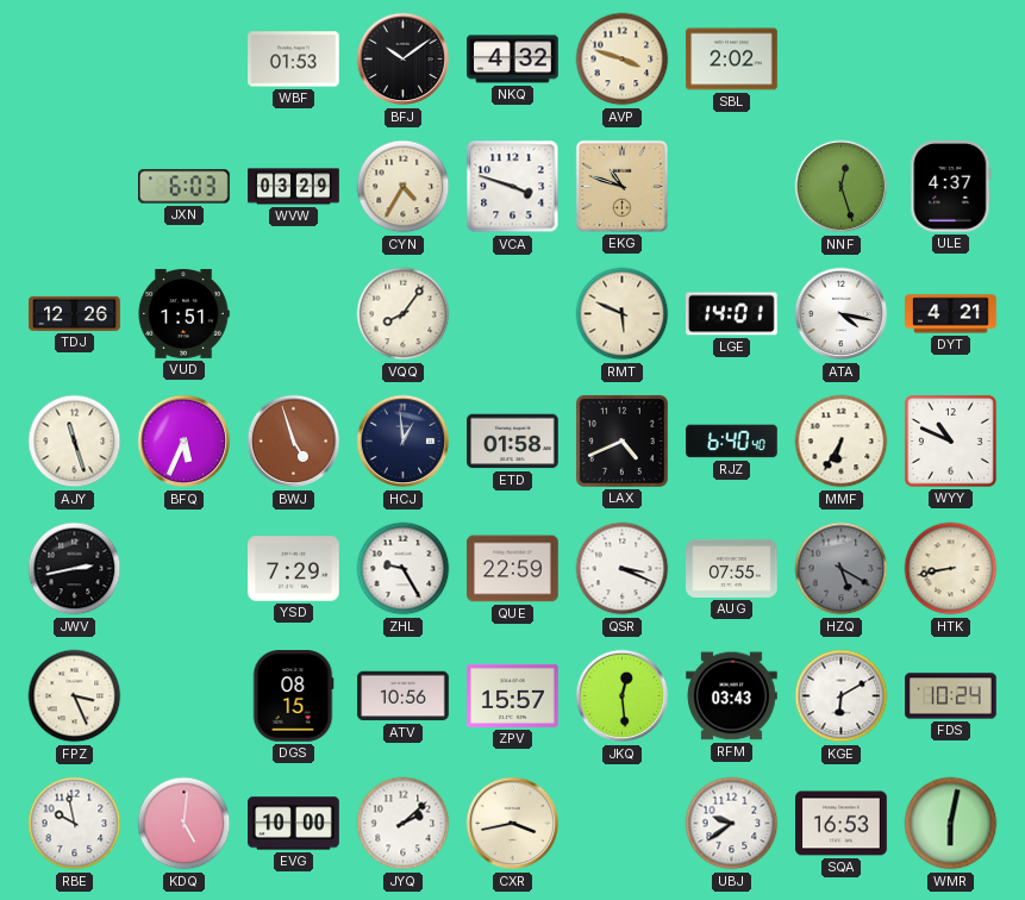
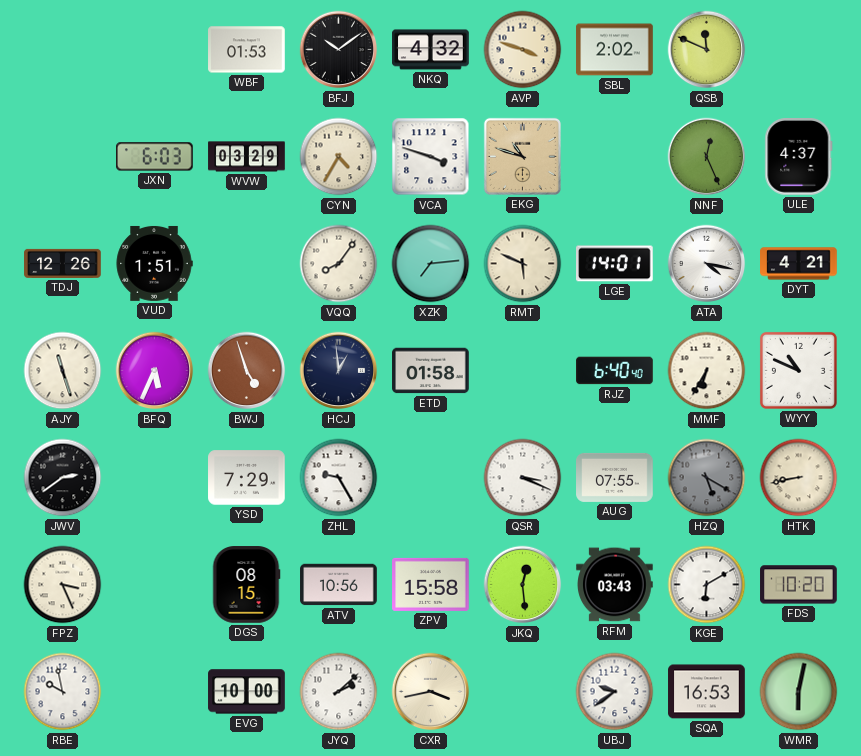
QSB: none -> 11:49 (707, 50)
NNF: 12:27 -> 12:26 (707, 157)
XZK: none -> 7:14 (431, 264)
LAX: 4:41 -> none (621, 440)
JWV: 2:43 -> 2:39 (63, 478)
QUE: 22:59 -> none (513, 569)
ZPV: 15:57 -> 15:58 (431, 584)
FDS: 10:24 -> 10:20 (799, 585)
KDQ: 5:01 -> none (185, 824)
